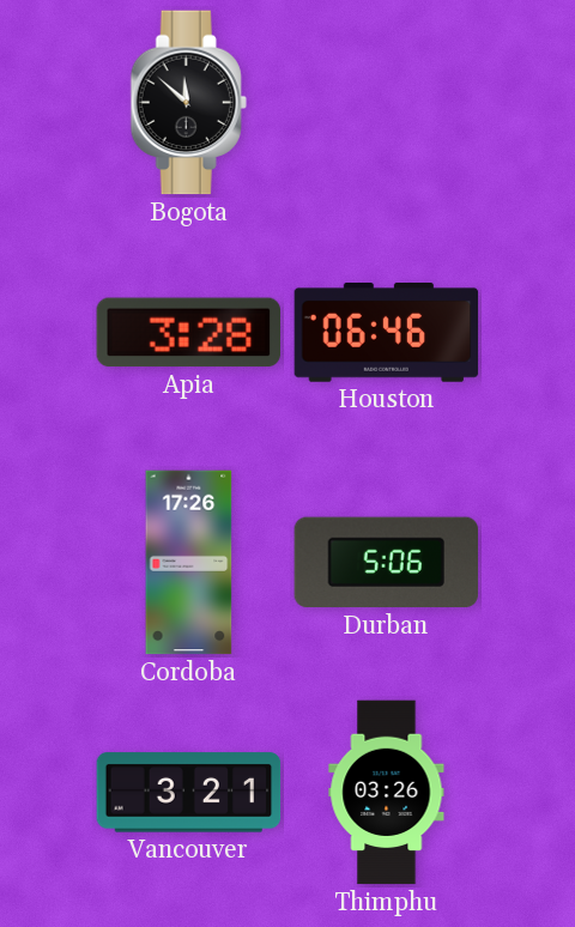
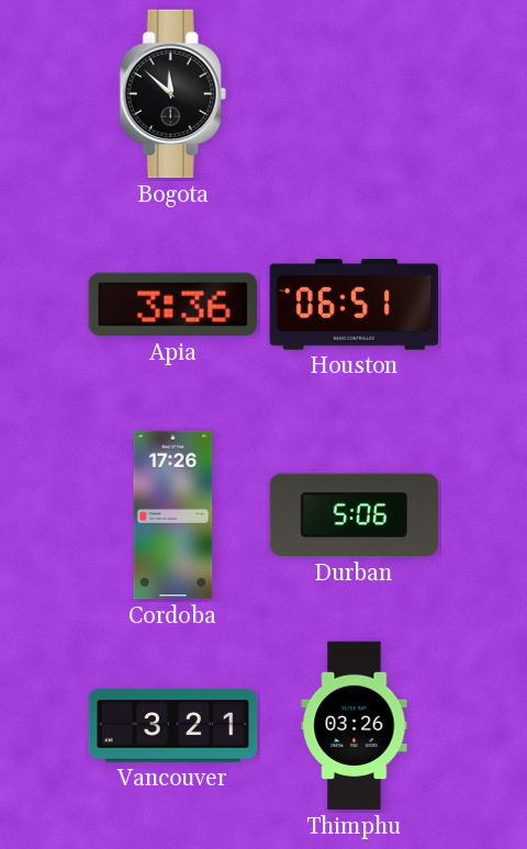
Apia: 3:28 -> 3:36 (172, 305)
Houston: 06:46 -> 06:51 (355, 305)
